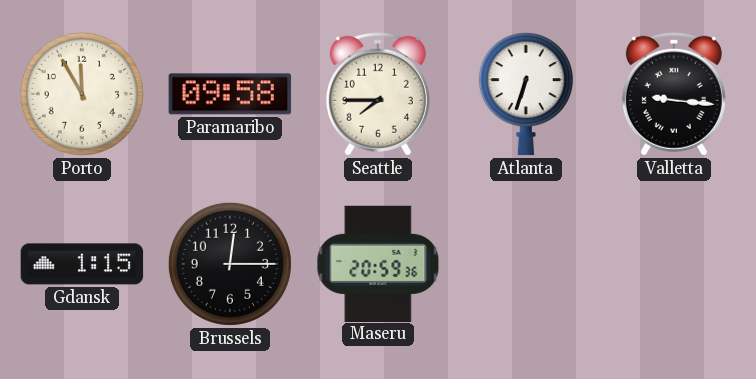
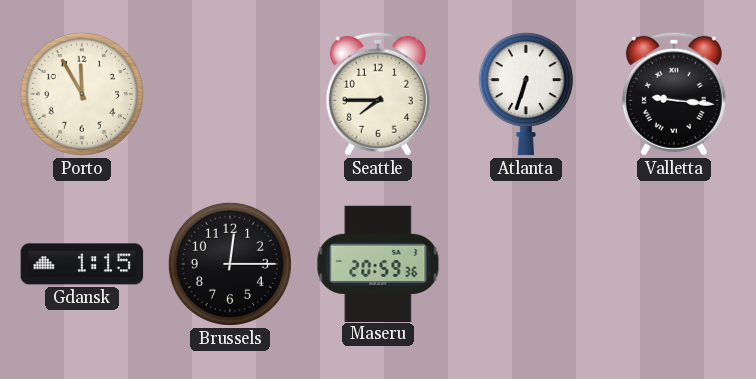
Paramaribo: 09:58 -> none (230, 94)
